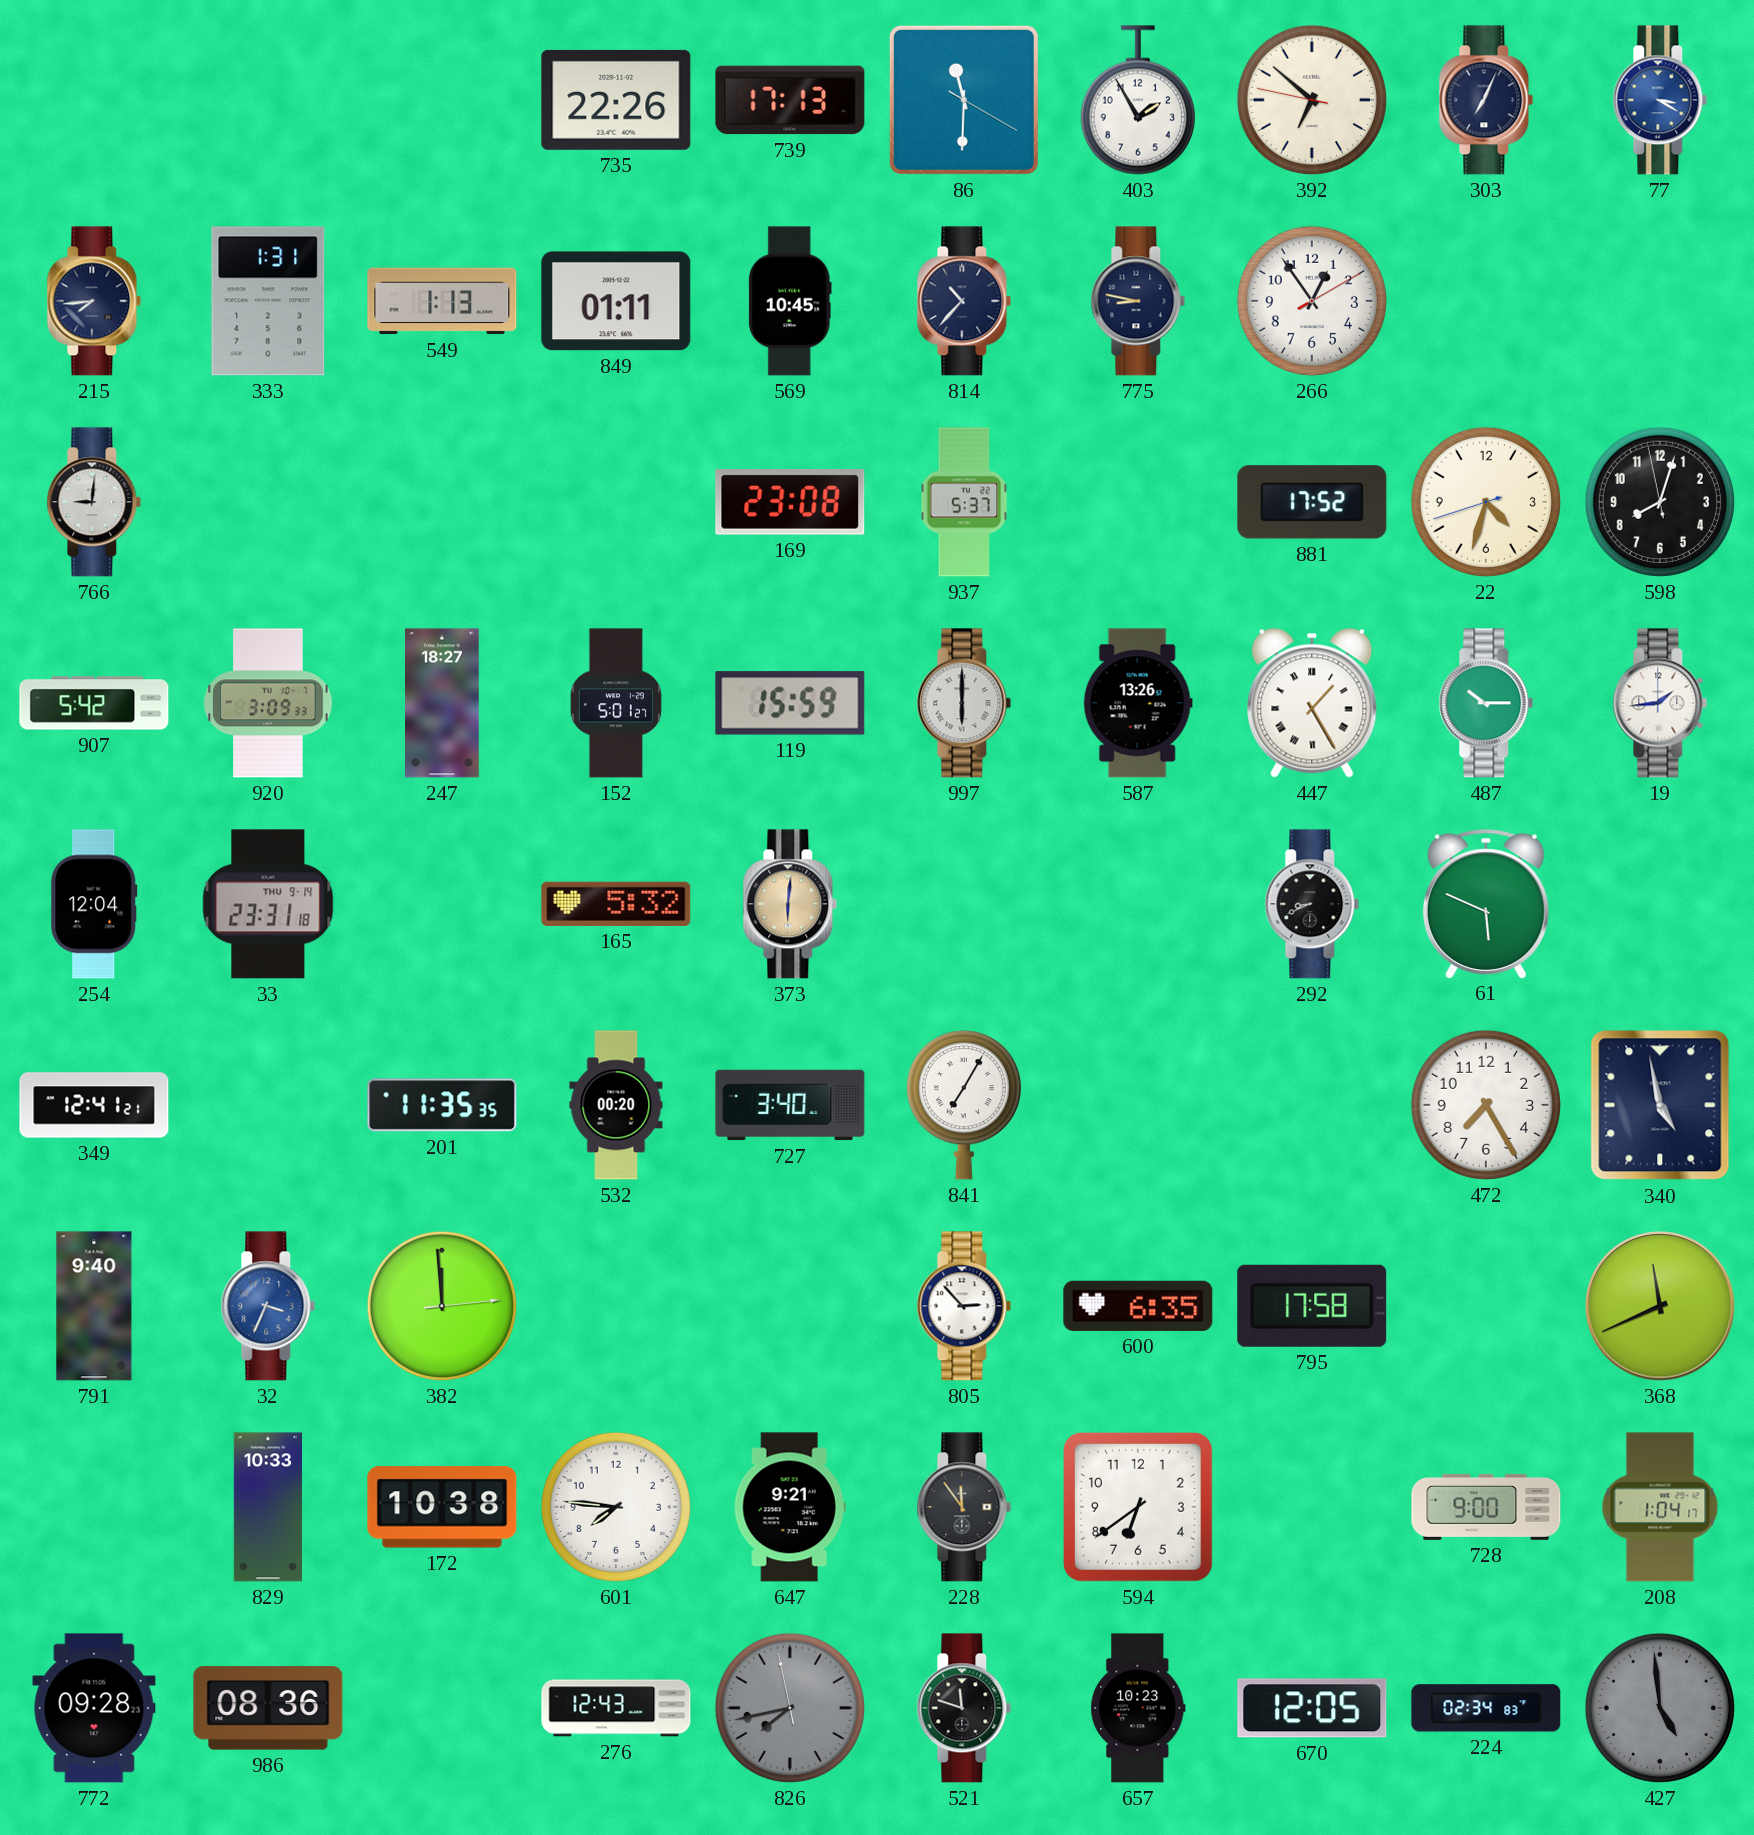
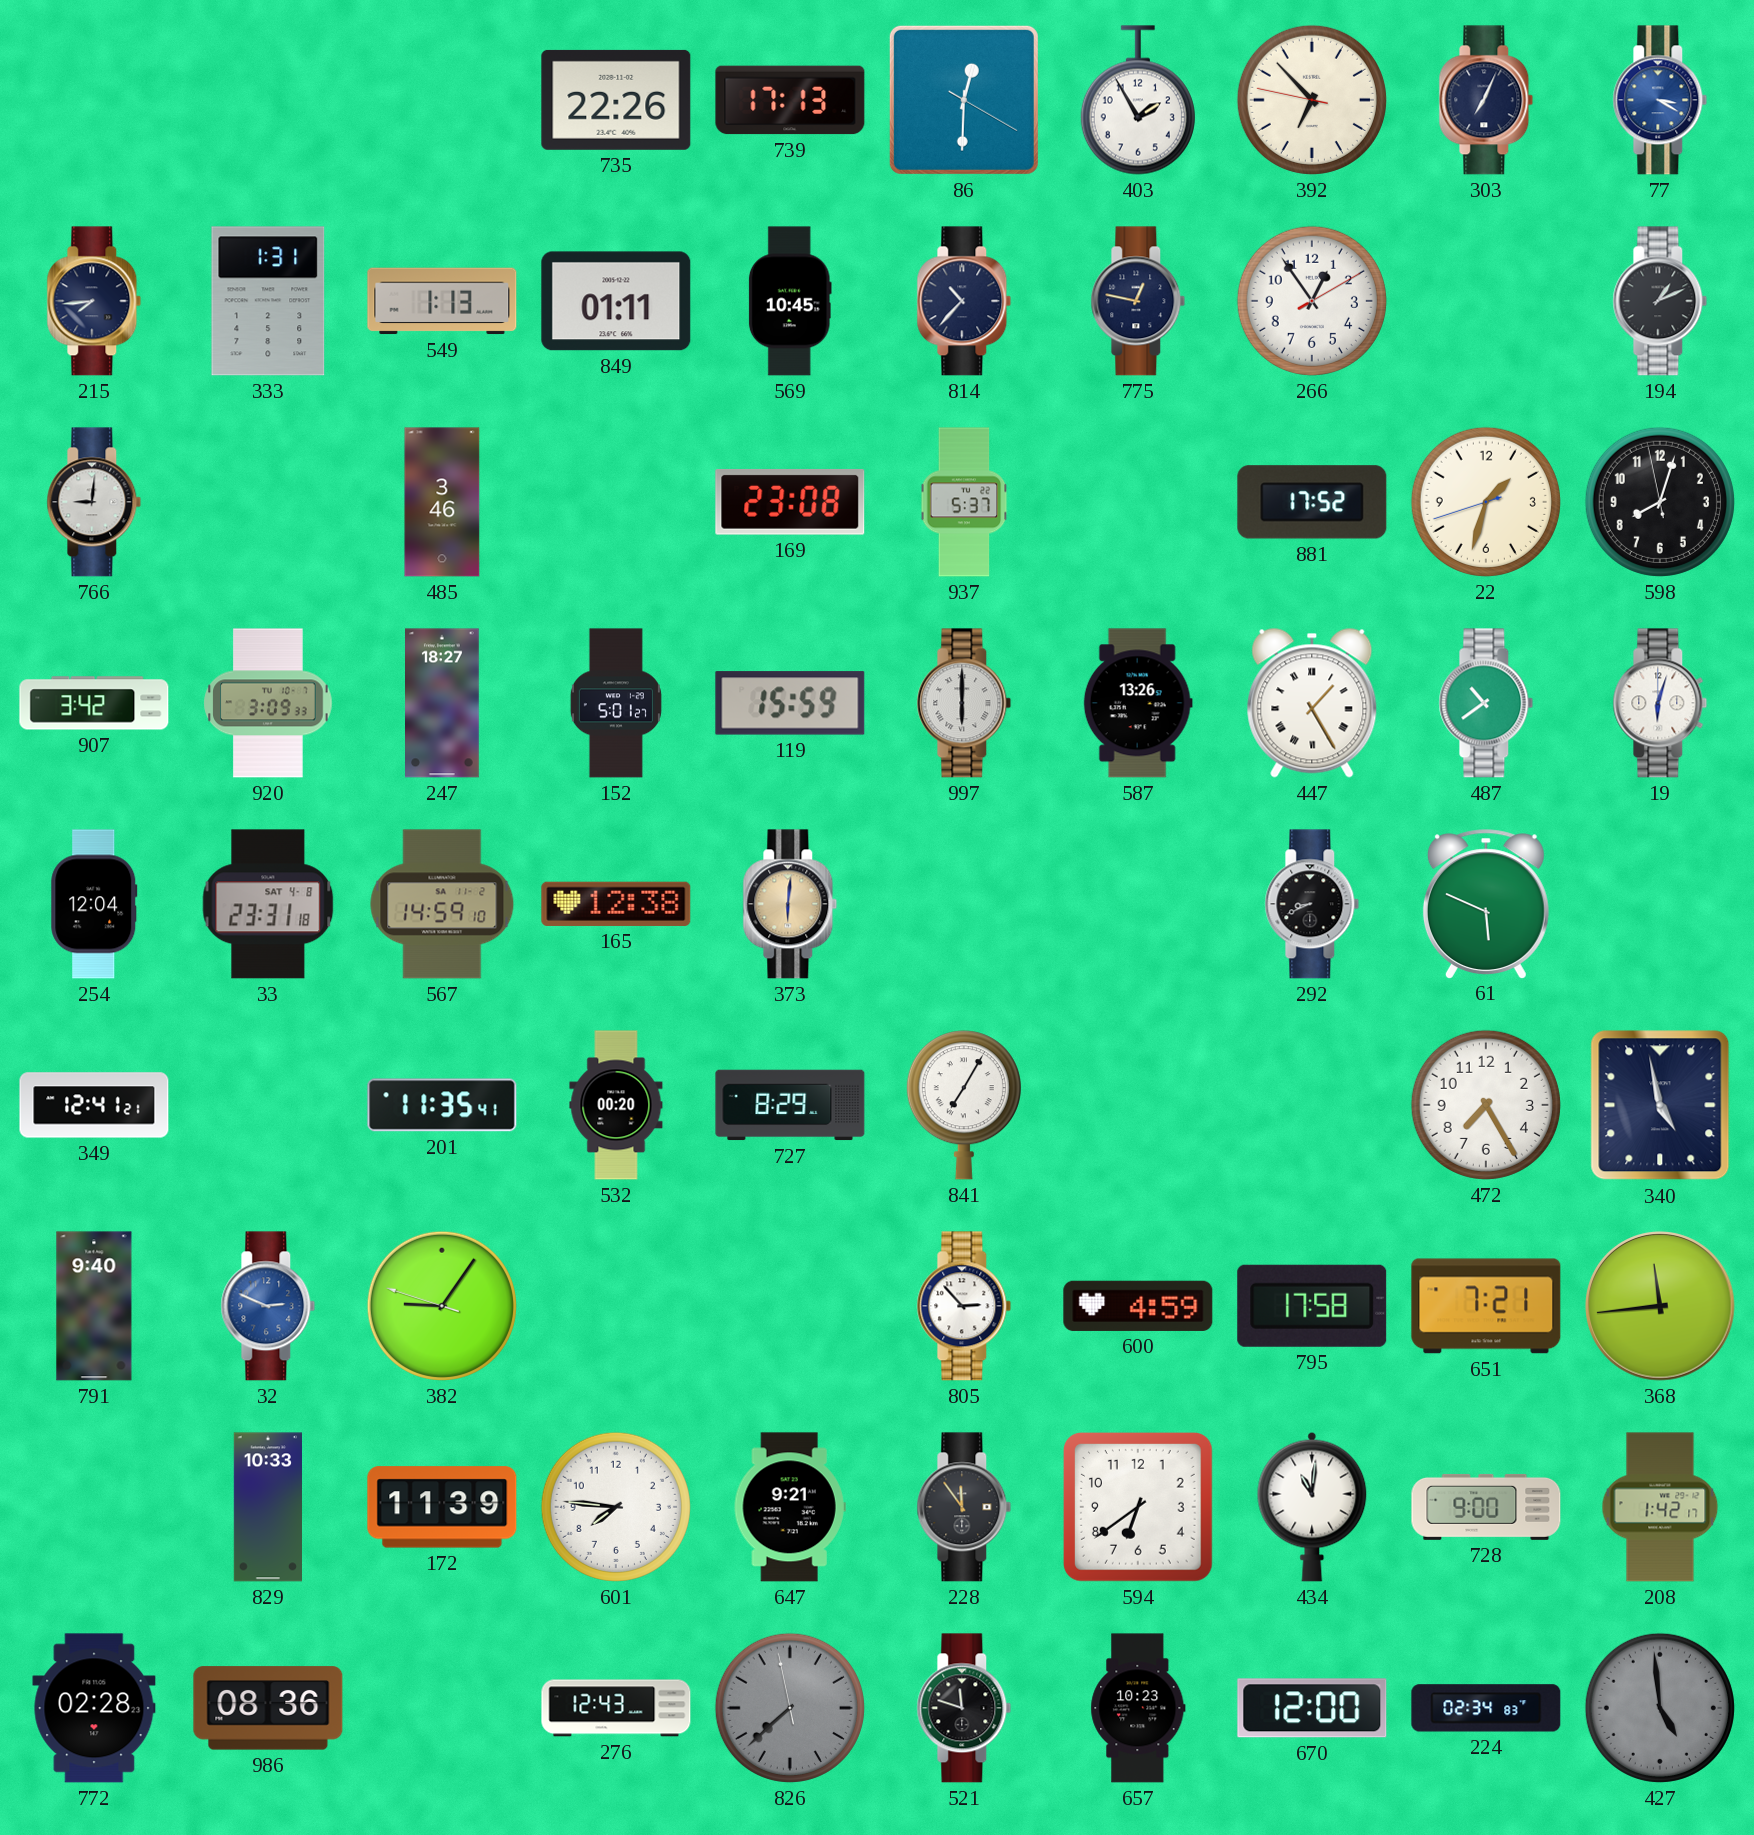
86: 11:30 -> 12:30 (964, 100)
392: 6:51 -> 6:52 (1312, 100)
775: 8:47 -> 12:47 (1138, 301)
194: none -> 1:11 (1660, 301)
485: none -> 3:46 (442, 502)
22: 4:32 -> 1:32 (1486, 502)
907: 5:42 -> 3:42 (94, 703)
487: 10:15 -> 10:39 (1486, 703)
19: 1:44 -> 6:03 (1660, 703)
33 date: THU 9-14 -> SAT 4-8 (268, 904)
567: none -> 14:59 (442, 904)
165: 5:32 -> 12:38 (616, 904)
201: 11:35:35 -> 11:35:41 (442, 1105)
727: 3:40 -> 8:29 (790, 1105)
32: 3:34 -> 2:49 (268, 1306)
382: 11:59 -> 9:05 (442, 1306)
600: 6:35 -> 4:59 (1138, 1306)
651: none -> 7:21 (1486, 1306)
368: 11:41 -> 11:44 (1660, 1306)
172: 10:38 -> 11:39 (442, 1507)
434: none -> 11:01 (1312, 1507)
208: 1:04 -> 1:42 (1660, 1507)
772: 09:28 -> 02:28 (94, 1708)
826: 7:42 -> 7:37 (790, 1708)
670: 12:05 -> 12:00 (1312, 1708)
